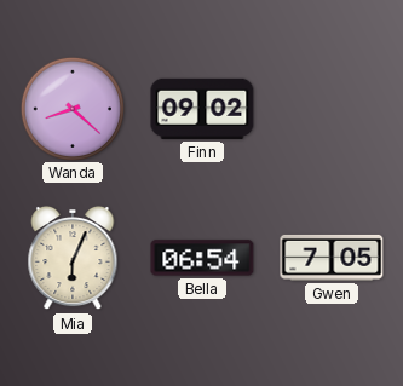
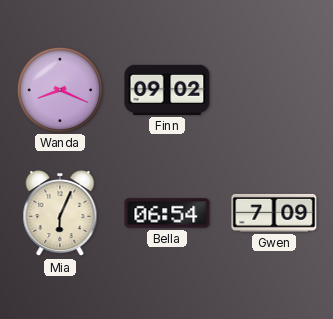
Wanda: 8:22 -> 8:19 (59, 89)
Gwen: 7:05 -> 7:09 (274, 213)
